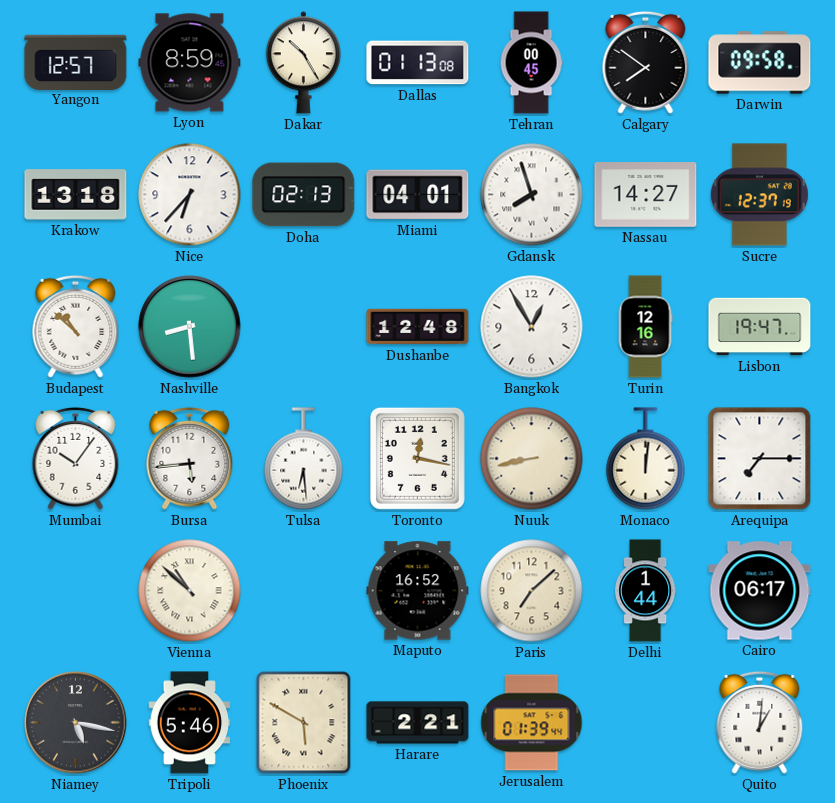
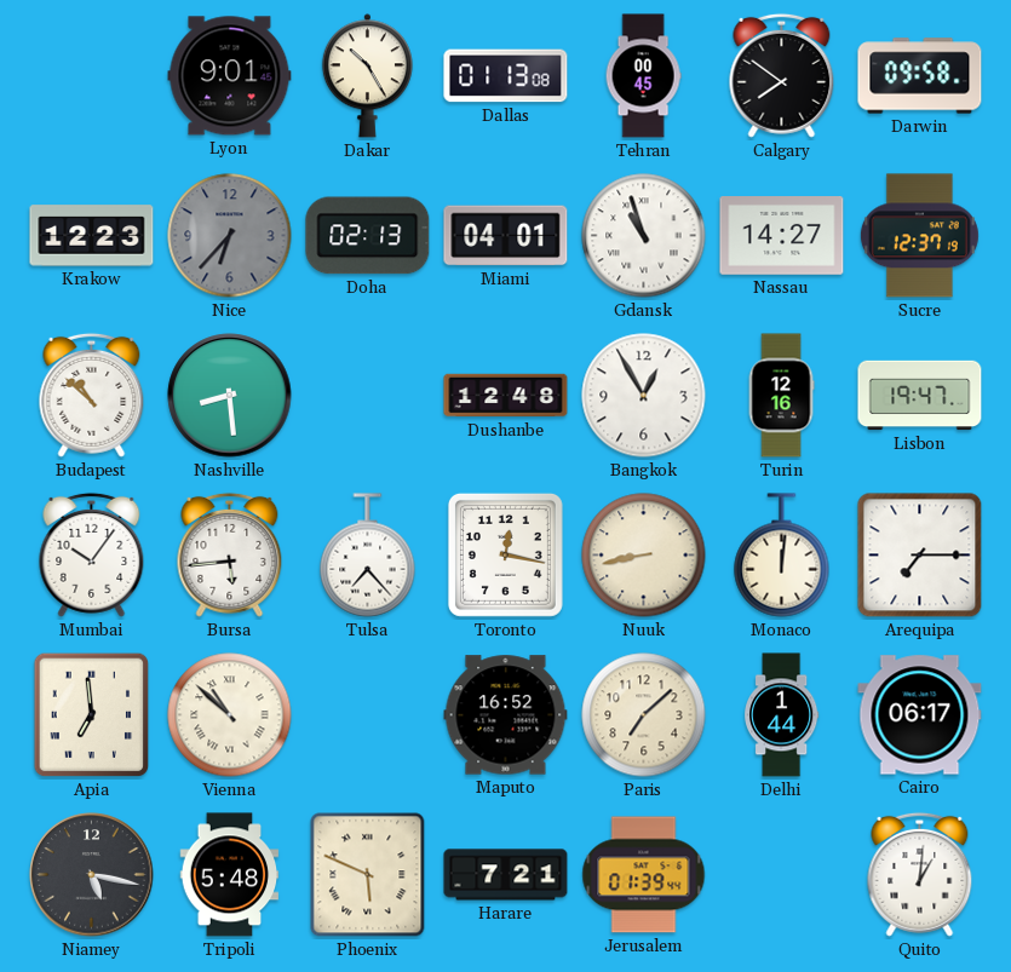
Yangon: 12:57 -> none (76, 62)
Lyon: 8:59 -> 9:01 (230, 76)
Krakow: 13:18 -> 12:23 (92, 236)
Nice dial: white -> grey (230, 236)
Gdansk: 7:57 -> 10:57 (644, 236)
Tulsa: 6:29 -> 7:23 (368, 556)
Apia: none -> 6:59 (92, 715)
Tripoli: 5:46 -> 5:48 (230, 875)
Phoenix: 5:50 -> 5:49 (368, 875)
Harare: 2:21 -> 7:21 (506, 875)
